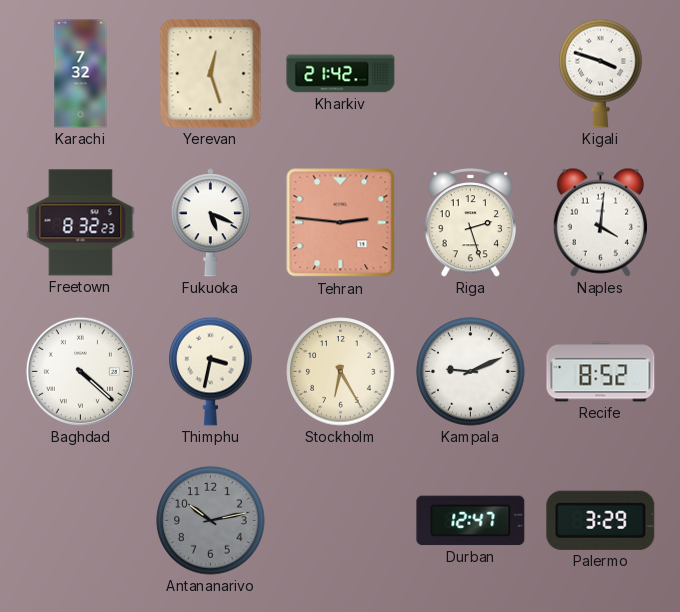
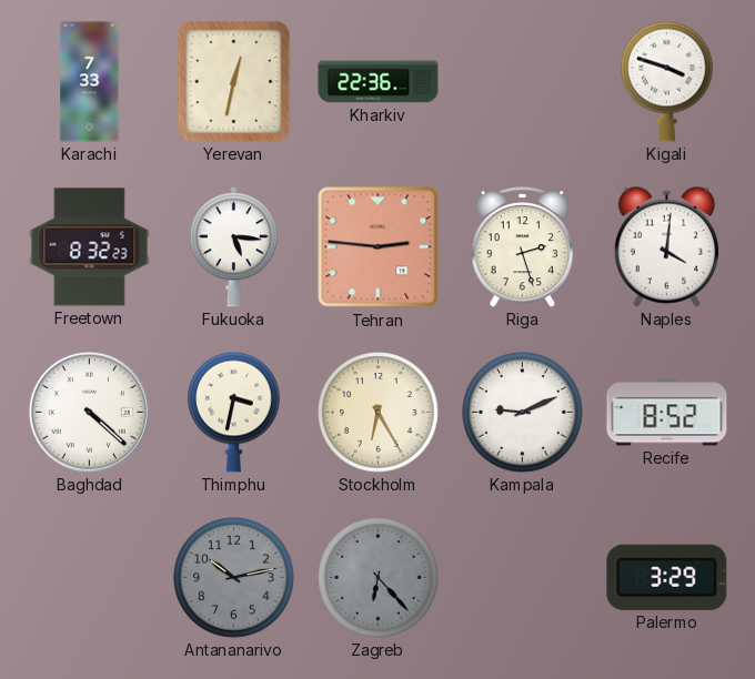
Karachi: 7:32 -> 7:33 (90, 82)
Yerevan: 12:27 -> 12:32 (234, 82)
Kharkiv: 21:42 -> 22:36 (379, 82)
Fukuoka: 5:19 -> 5:16 (233, 247)
Zagreb: none -> 6:23 (379, 578)
Durban: 12:47 -> none (471, 521)
